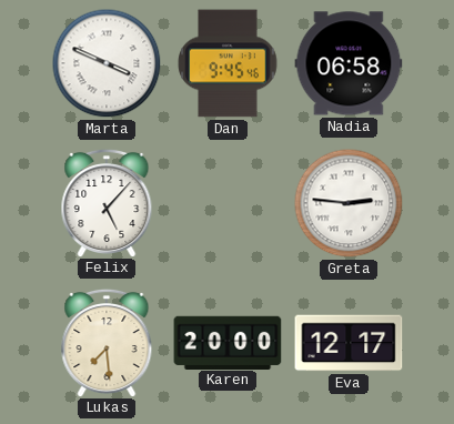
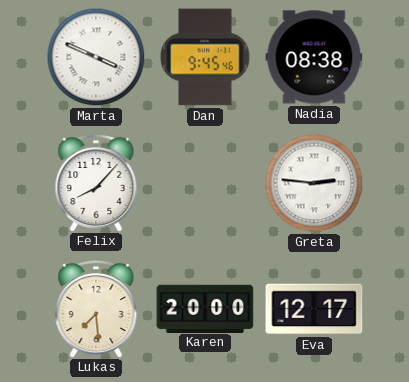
Nadia: 06:58 -> 08:38 (314, 57)
Felix: 5:07 -> 8:07 (96, 182)
